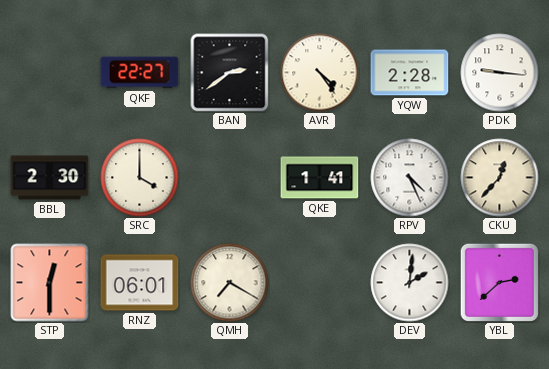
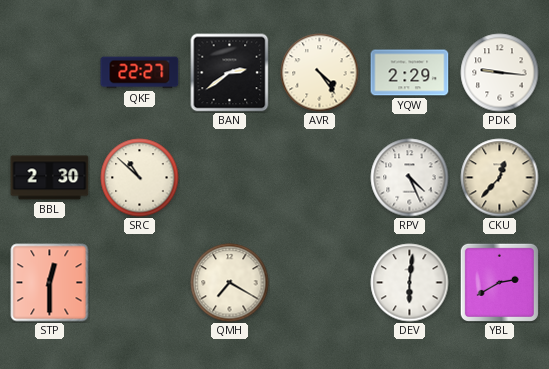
YQW: 2:28 -> 2:29 (410, 73)
SRC: 4:00 -> 10:52 (140, 178)
QKE: 1:41 -> none (320, 178)
RNZ: 06:01 -> none (140, 283)
DEV: 2:01 -> 6:01 (410, 283)
YBL: 2:38 -> 2:40 (499, 282)
